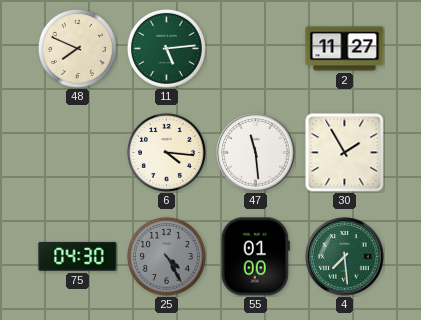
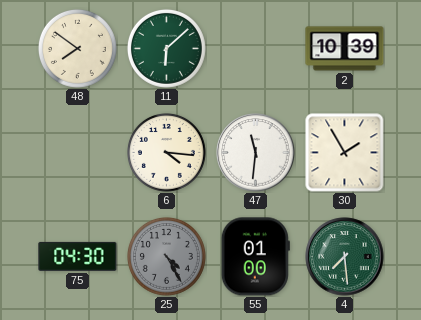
48: 7:49 -> 7:51 (77, 48)
11: 5:14 -> 6:08 (166, 48)
2: 11:27 -> 10:39 (345, 49)
47: 11:29 -> 11:31 (256, 153)
